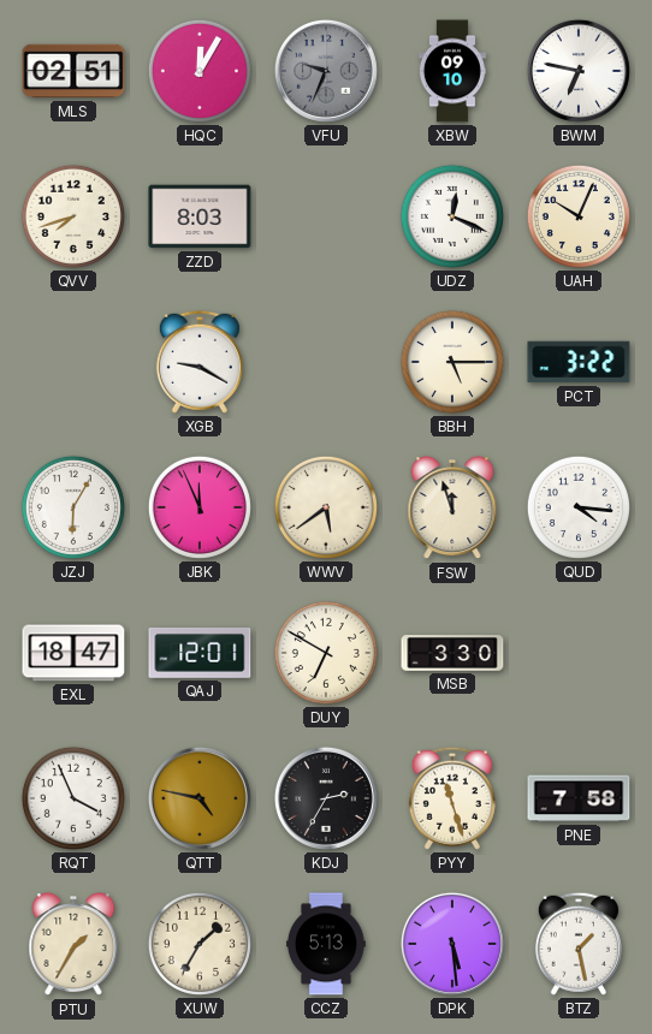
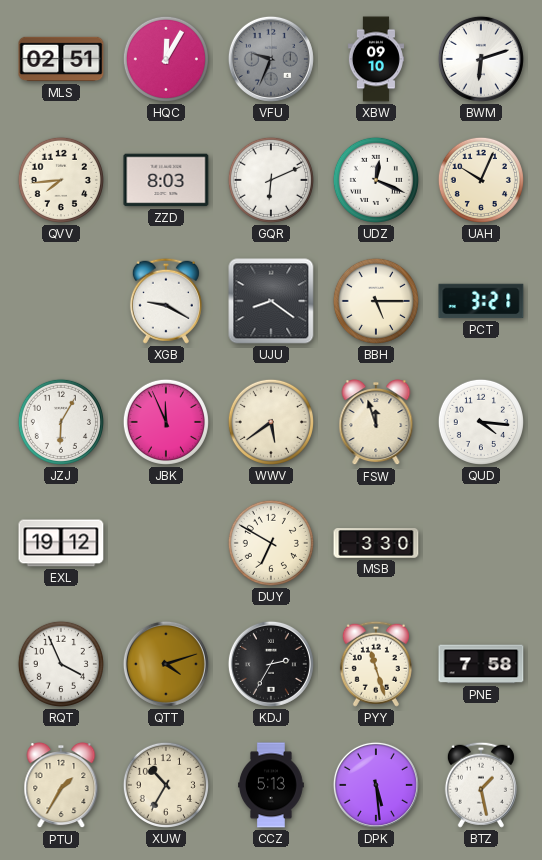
BWM: 6:47 -> 6:12 (481, 59)
QVV: 7:42 -> 7:44 (61, 180)
GQR: none -> 6:11 (271, 180)
UJU: none -> 8:21 (271, 301)
PCT: 3:22 -> 3:21 (481, 301)
EXL: 18:47 -> 19:12 (61, 543)
QAJ: 12:01 -> none (200, 653)
QTT: 4:47 -> 4:12 (166, 664)
XUW: 1:35 -> 10:35 (166, 785)
